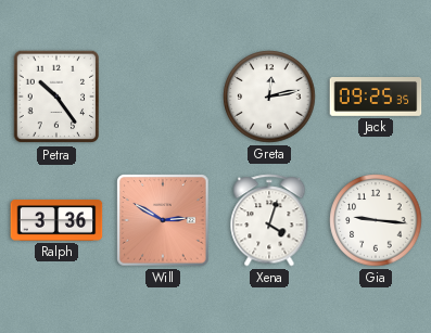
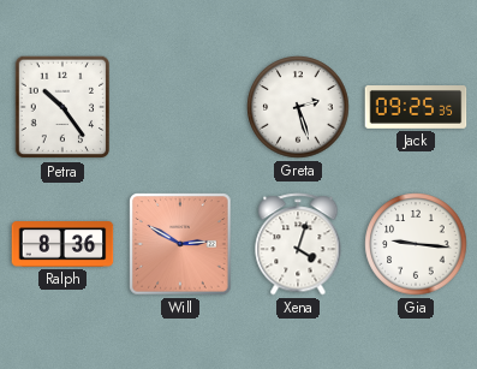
Greta: 12:13 -> 2:27 (298, 107)
Ralph: 3:36 -> 8:36 (62, 244)
